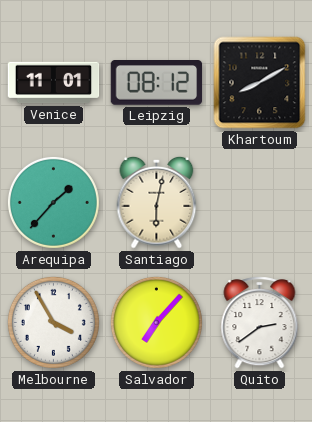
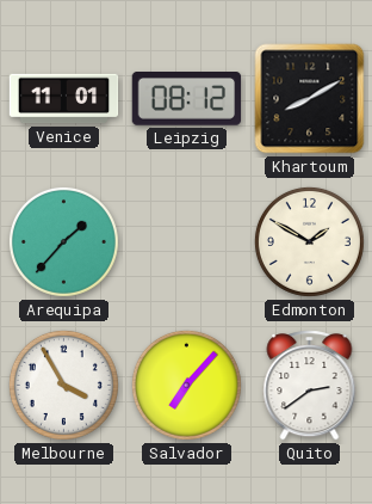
Santiago: 6:02 -> none (157, 202)
Edmonton: none -> 1:50 (309, 241)
